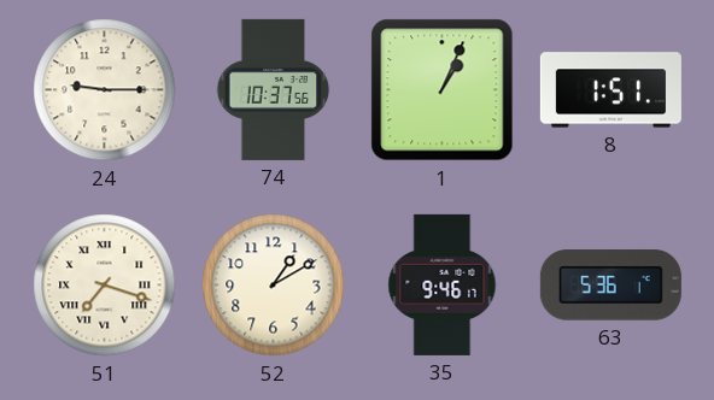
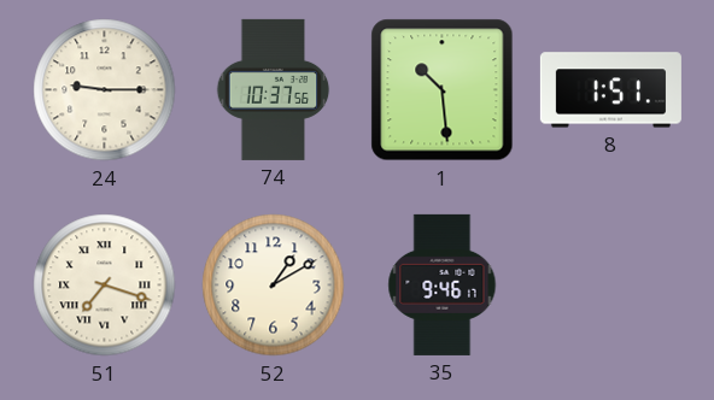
1: 1:04 -> 10:29 (443, 90)
63: 5:36 -> none (610, 286)
